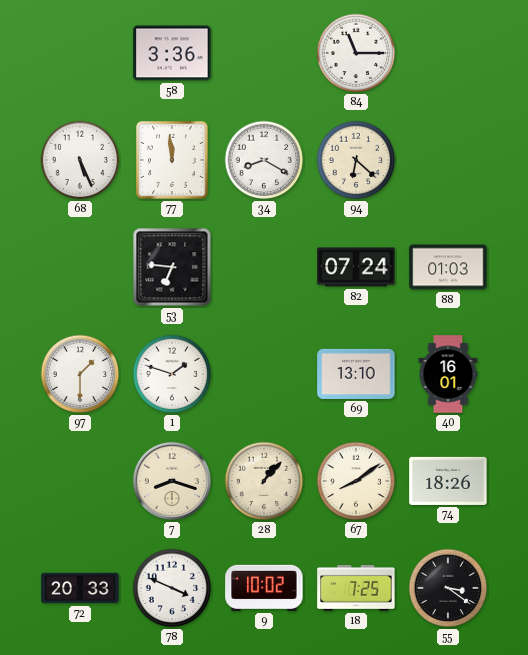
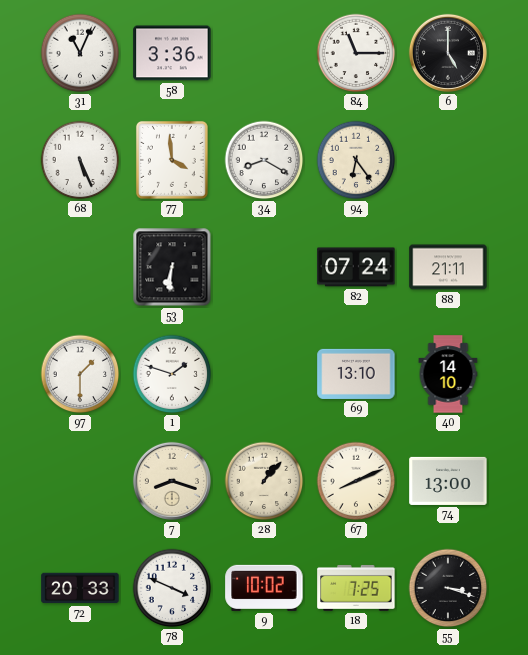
31: none -> 11:04 (80, 53)
6: none -> 5:00 (448, 53)
77: 11:59 -> 3:59 (172, 160)
94: 6:22 -> 6:24 (356, 160)
53: 6:46 -> 6:31 (172, 267)
88: 01:03 -> 21:11 (448, 267)
40: 16:01 -> 14:10 (448, 374)
67: 8:09 -> 8:11 (356, 481)
74: 18:26 -> 13:00 (448, 481)
55: 3:21 -> 3:18 (448, 588)
